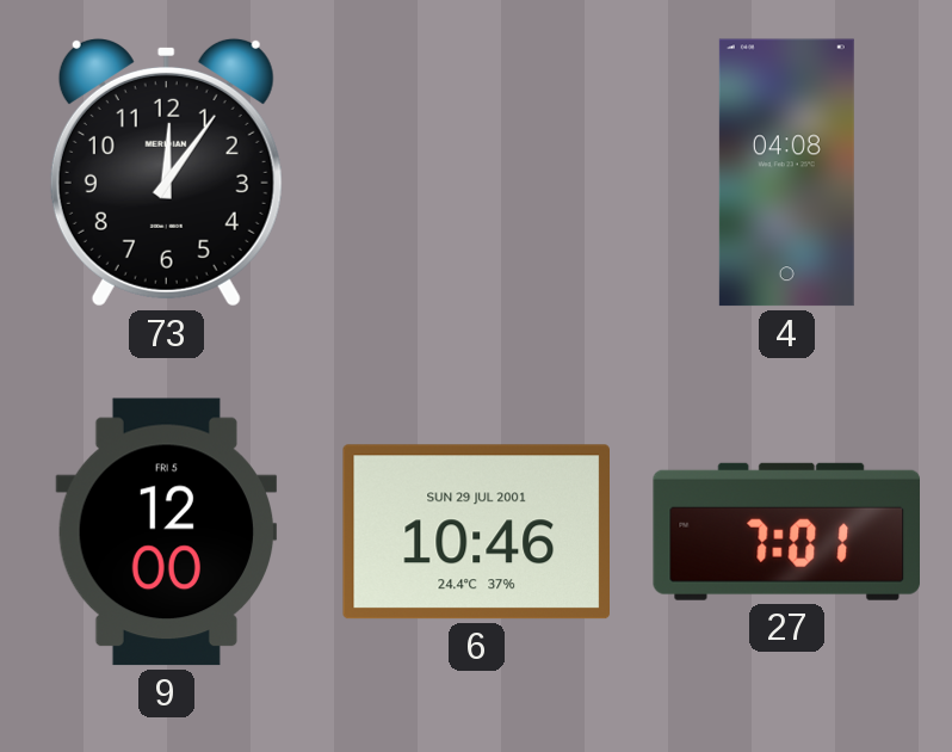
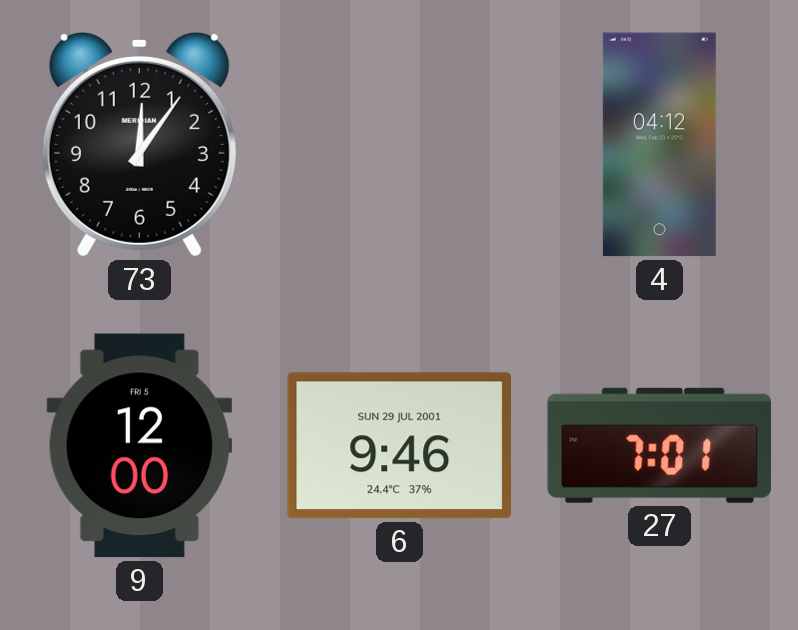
4: 04:08 -> 04:12 (659, 145)
6: 10:46 -> 9:46 (399, 446)
